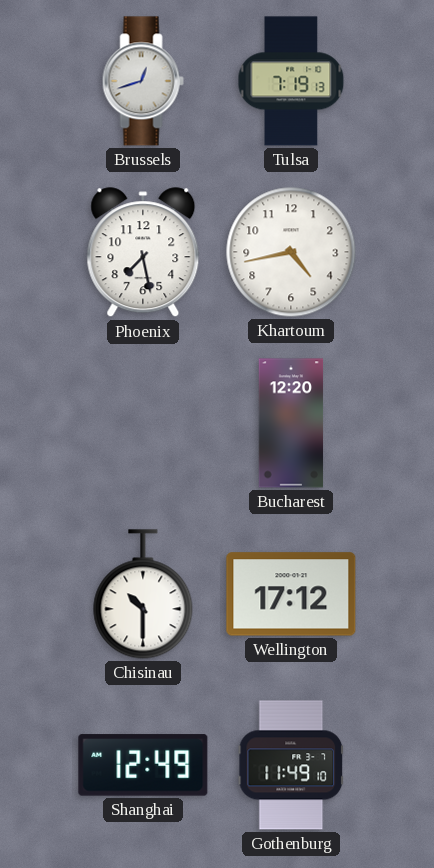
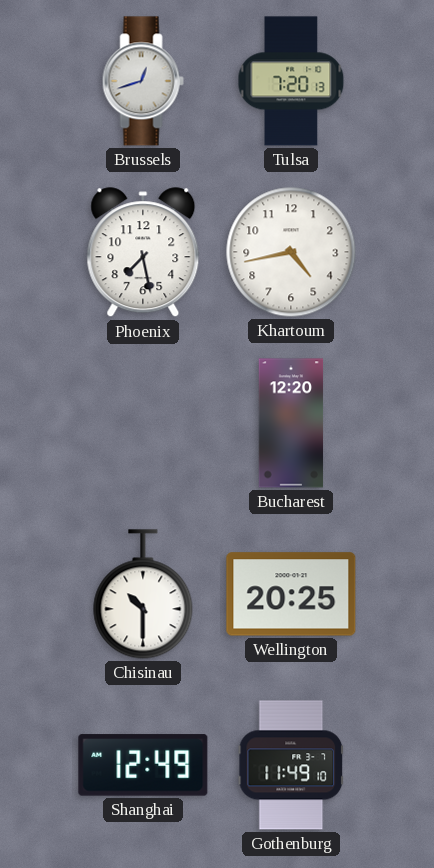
Tulsa: 7:19 -> 7:20 (291, 81)
Wellington: 17:12 -> 20:25 (291, 594)
